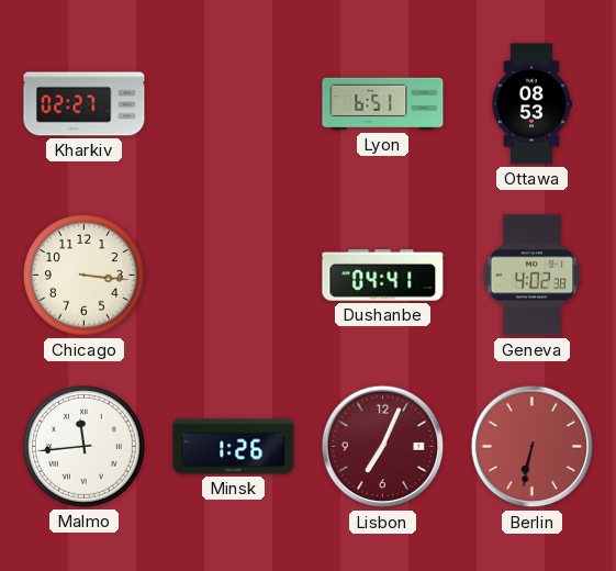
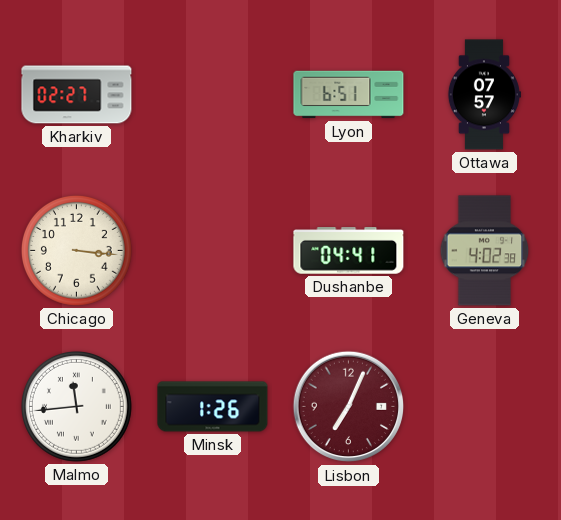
Ottawa: 08:53 -> 07:57 (484, 95)
Berlin: 6:32 -> none (533, 447)
